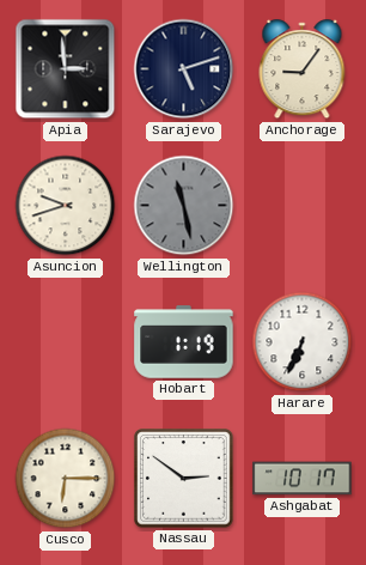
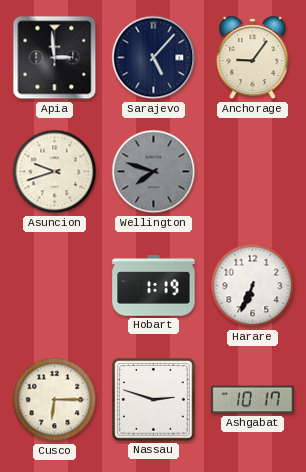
Sarajevo: 5:12 -> 5:07 (154, 58)
Wellington: 11:28 -> 7:48 (154, 172)
Nassau: 2:51 -> 2:48 (154, 400)
